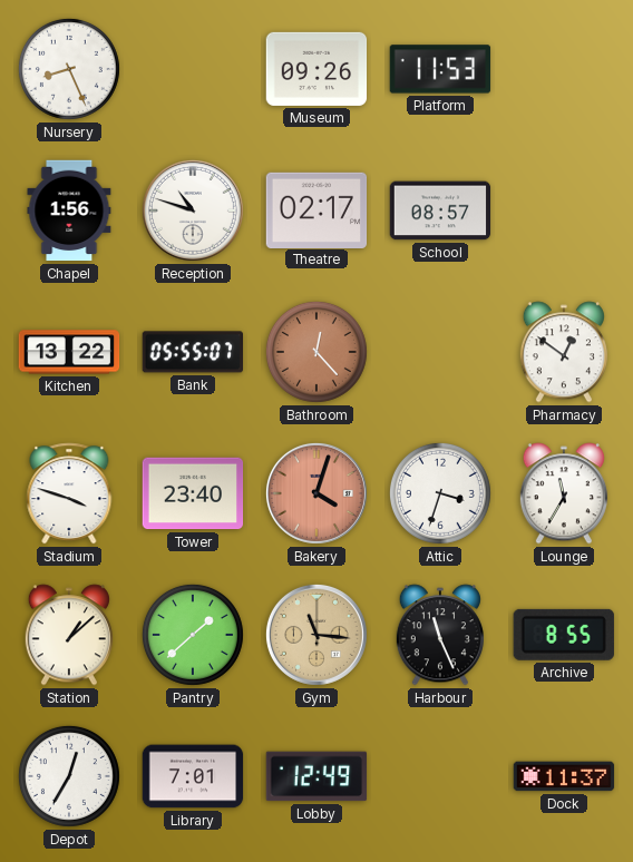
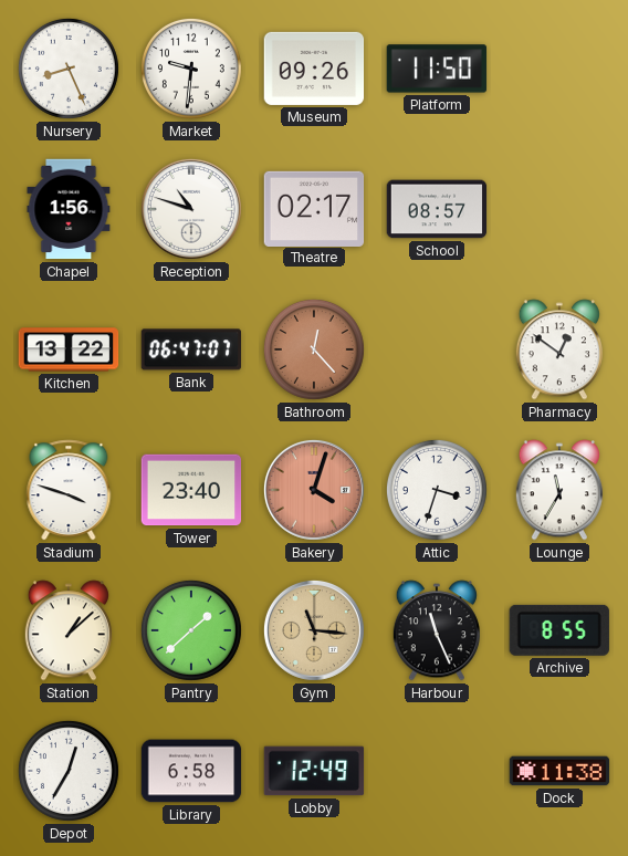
Market: none -> 9:31 (191, 69)
Platform: 11:53 -> 11:50 (437, 69)
Bank: 05:55 -> 06:47 (190, 349)
Library: 7:01 -> 6:58 (191, 771)
Dock: 11:37 -> 11:38 (559, 771)
